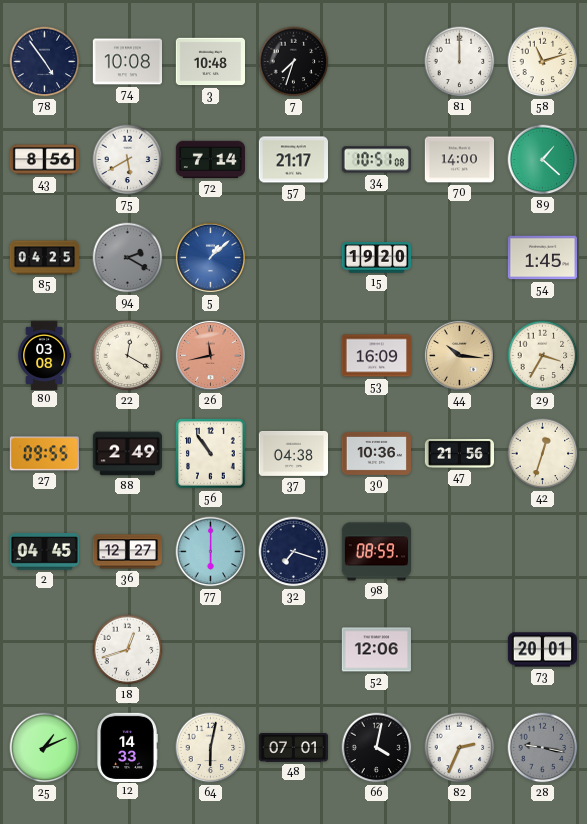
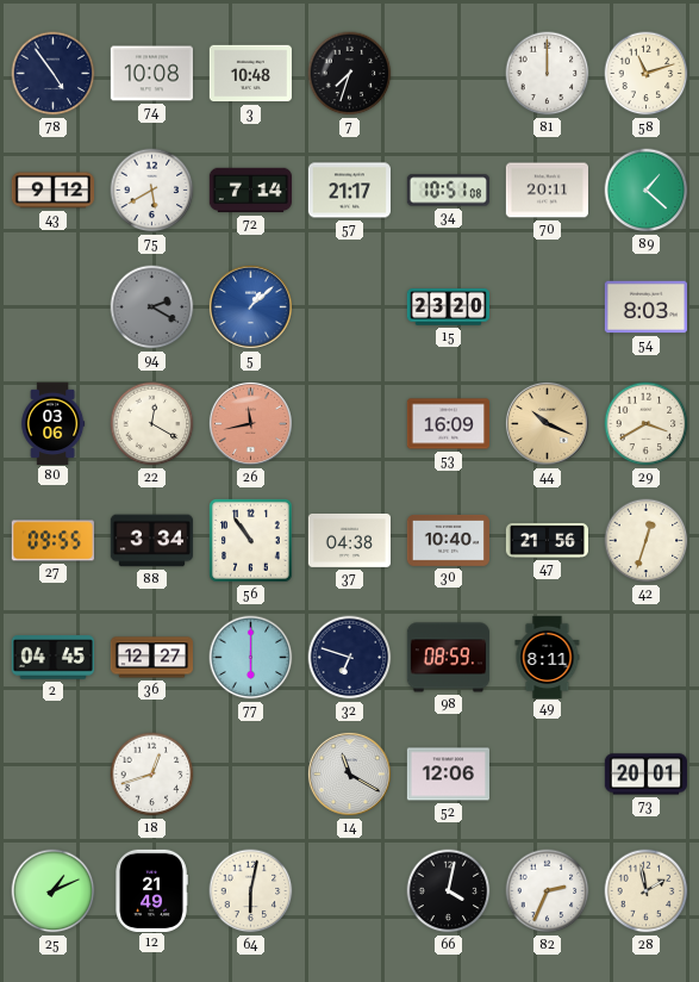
43: 8:56 -> 9:12 (52, 191)
70: 14:00 -> 20:11 (547, 191)
85: 04:25 -> none (44, 258)
15: 19:20 -> 23:20 (448, 307)
54: 1:45 -> 8:03 (645, 307)
80: 03:08 -> 03:06 (54, 423)
44: 10:16 -> 10:19 (547, 423)
29: 3:35 -> 3:40 (647, 424)
88: 2:49 -> 3:34 (151, 541)
30: 10:36 -> 10:40 (448, 540)
32: 7:18 -> 6:48 (350, 658)
49: none -> 8:11 (548, 657)
14: none -> 11:20 (349, 773)
12: 14:33 -> 21:49 (151, 890)
48: 07:01 -> none (293, 748)
28: 9:17 -> 1:58 (647, 891)
28 dial: grey -> cream (647, 891)
